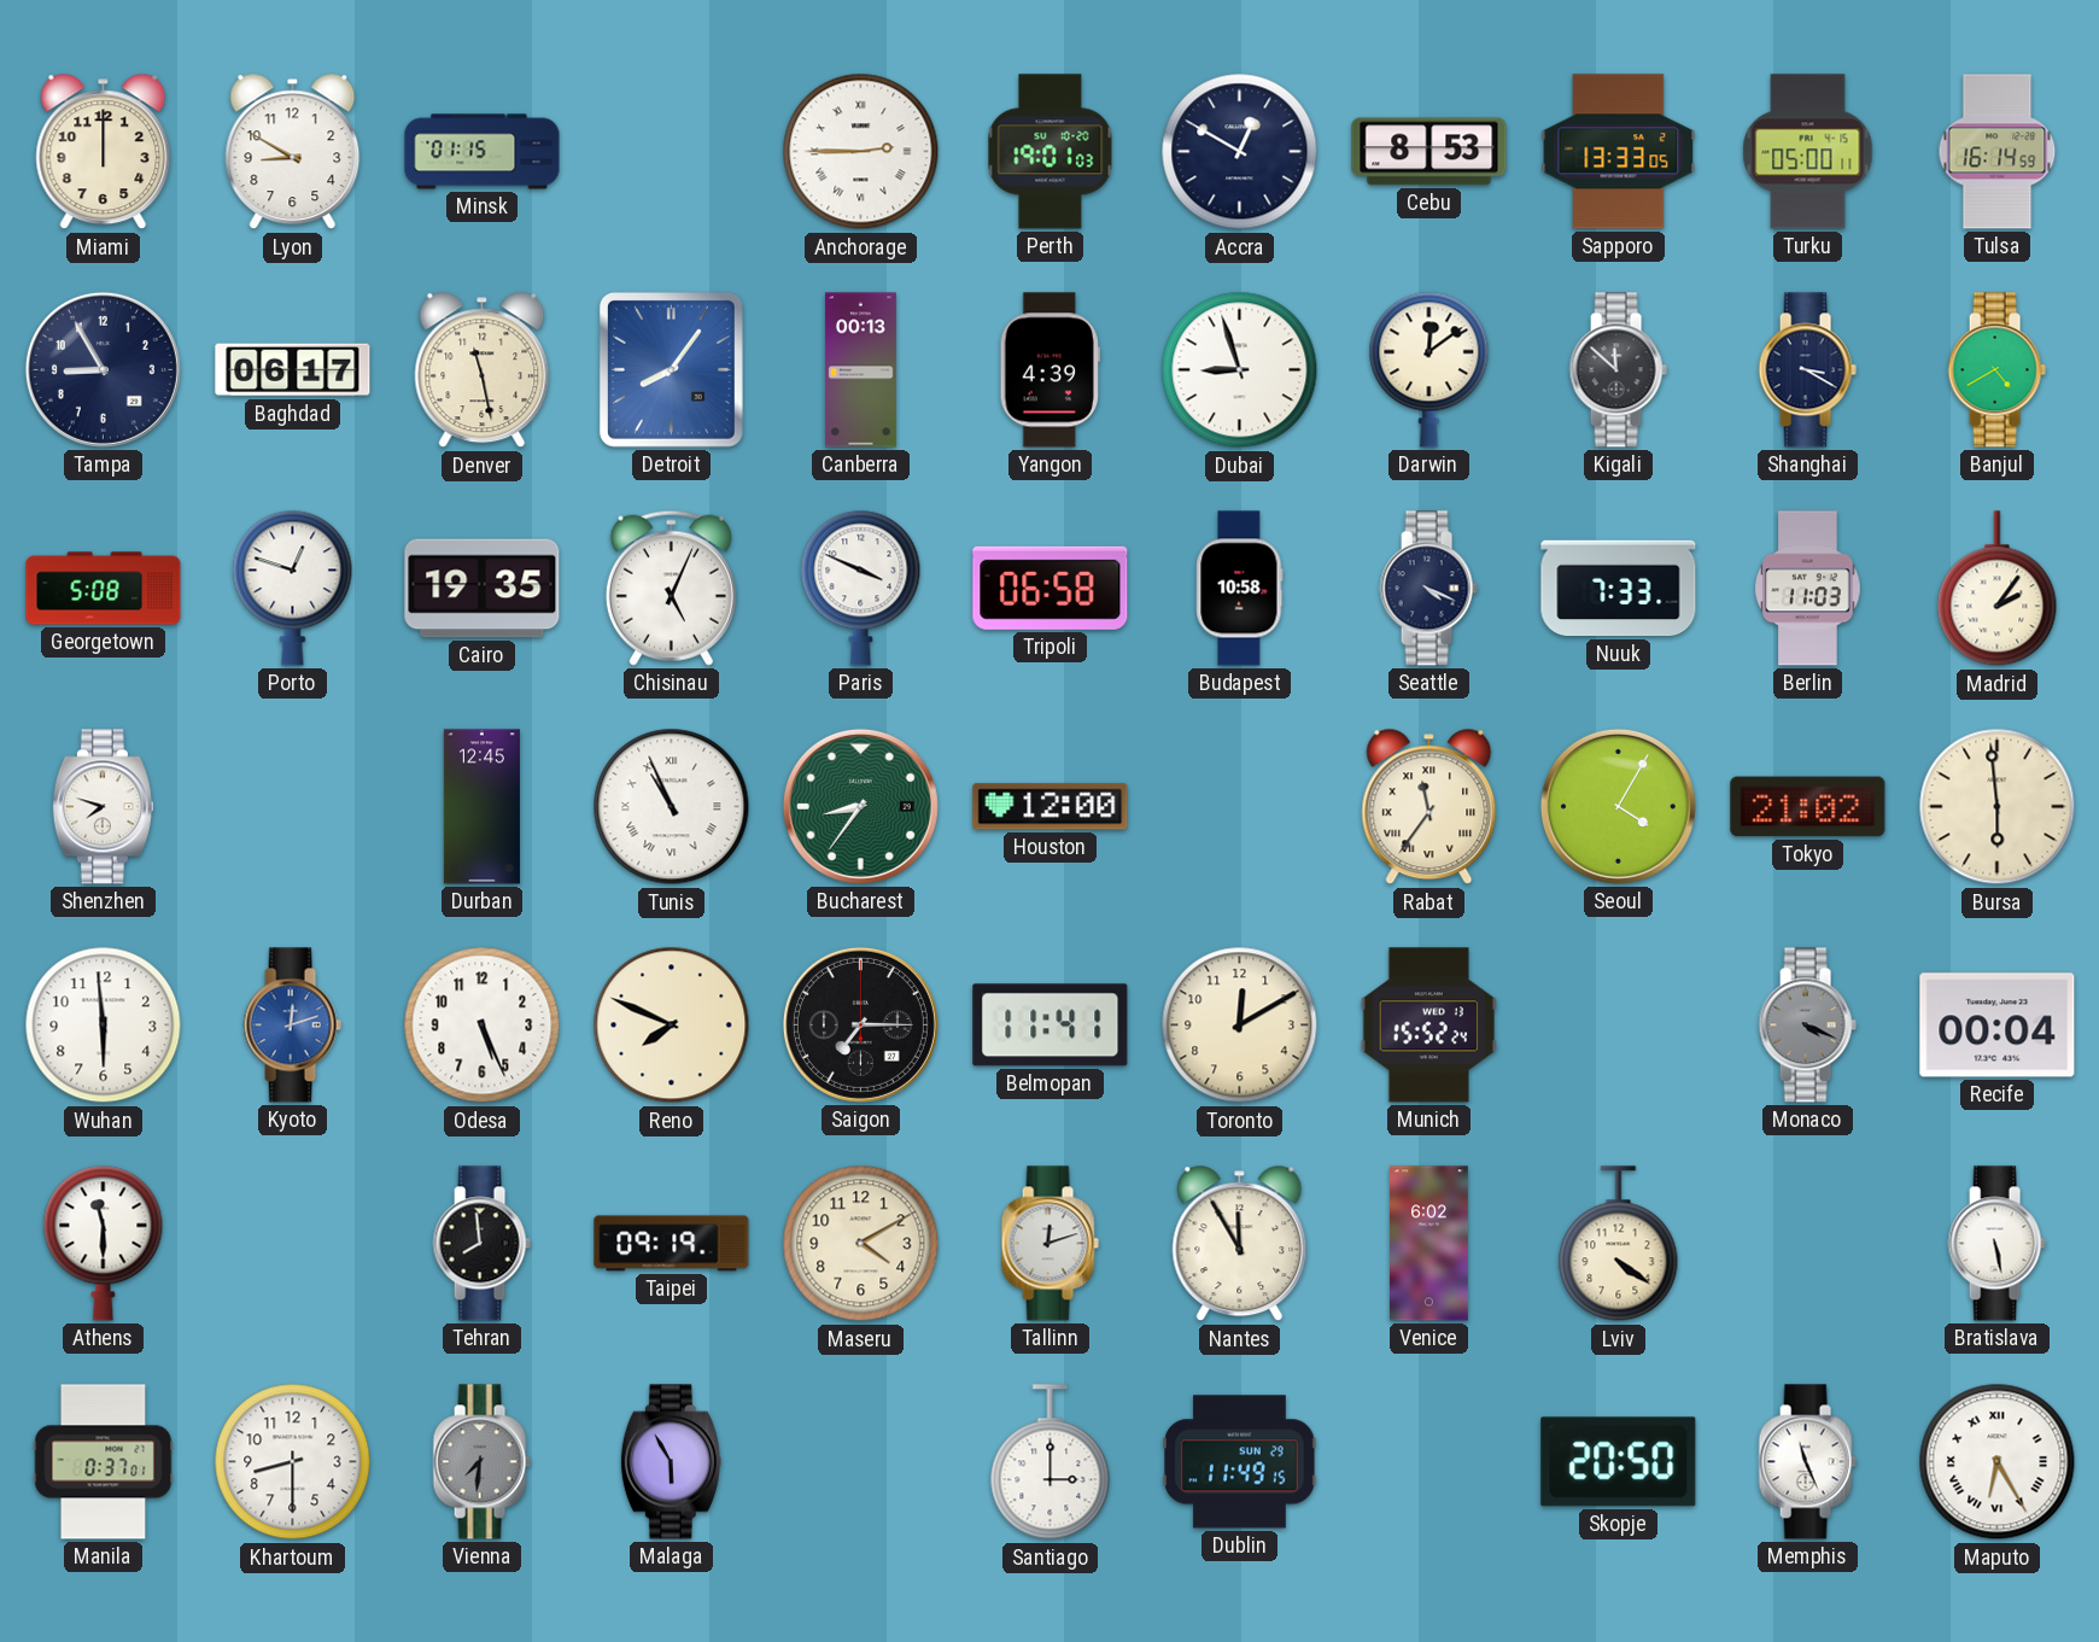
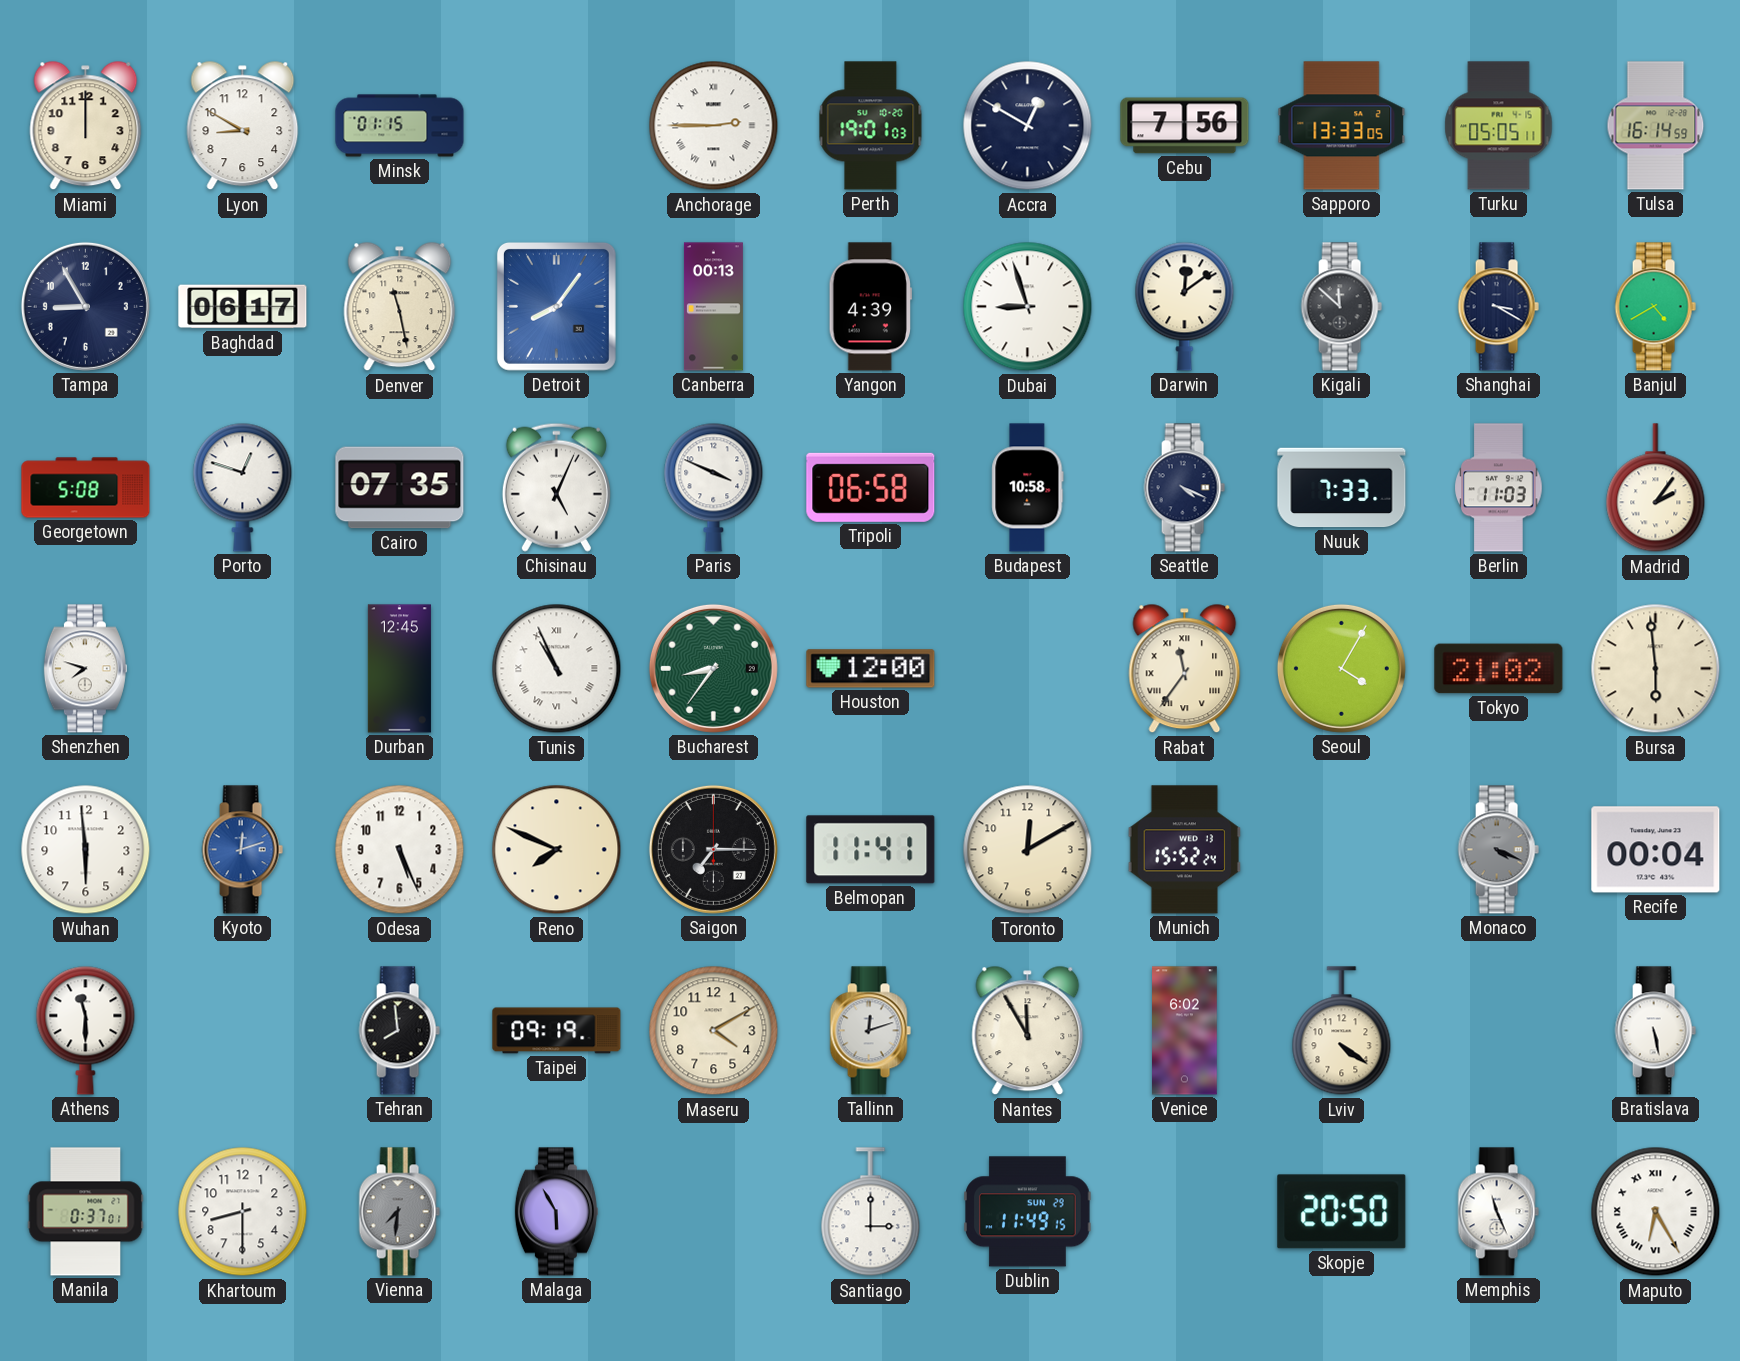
Cebu: 8:53 -> 7:56 (1185, 126)
Turku: 05:00 -> 05:05 (1499, 126)
Cairo: 19:35 -> 07:35 (400, 488)
